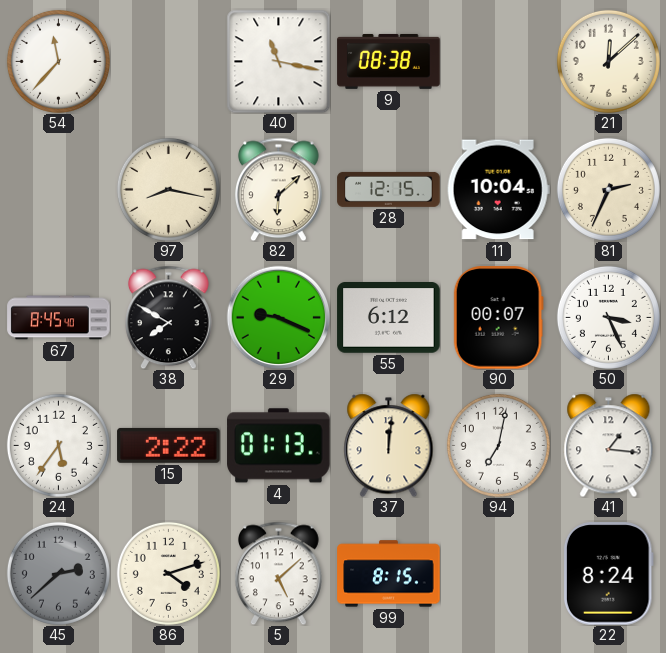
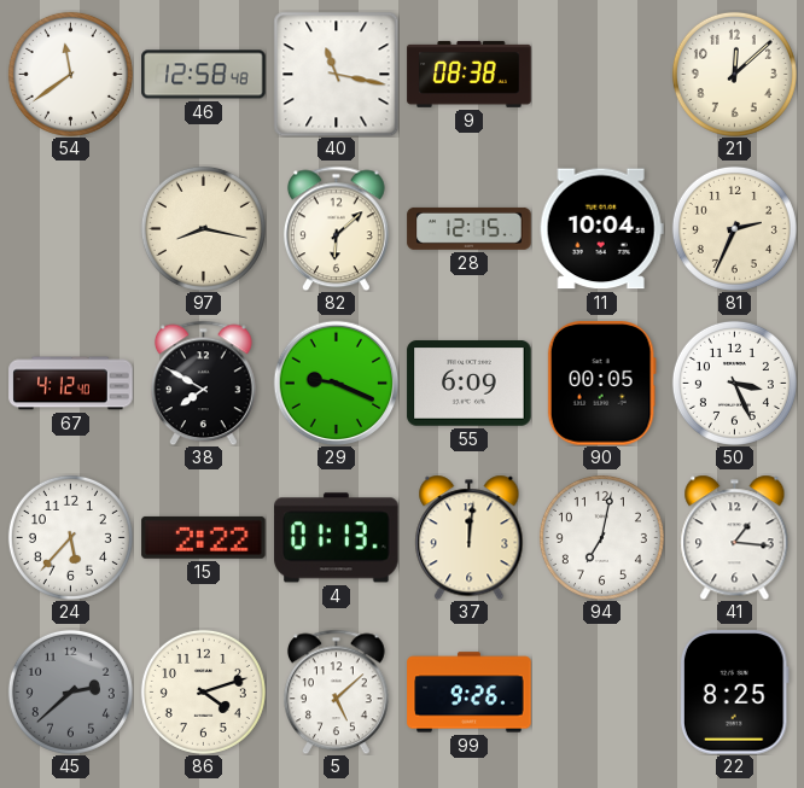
54: 11:37 -> 11:39 (70, 74)
46: none -> 12:58 (204, 75)
67: 8:45 -> 4:12 (71, 384)
55: 6:12 -> 6:09 (470, 384)
90: 00:07 -> 00:05 (601, 384)
24: 5:36 -> 5:37 (70, 537)
99: 8:15 -> 9:26 (470, 693)
22: 8:24 -> 8:25 (734, 693)
